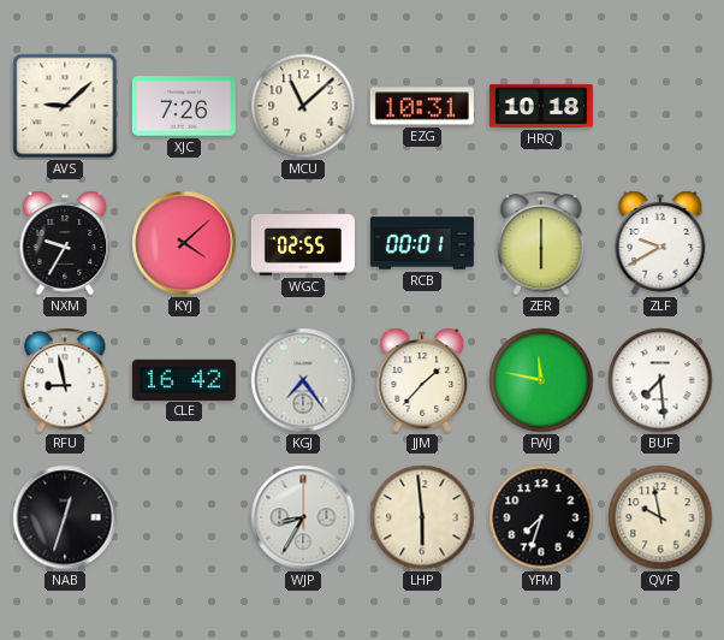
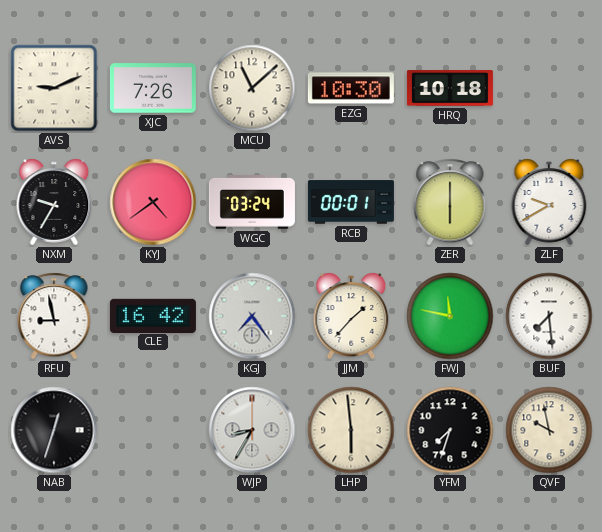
AVS: 9:08 -> 9:11 (54, 88)
EZG: 10:31 -> 10:30 (351, 88)
KYJ: 4:08 -> 4:39 (153, 202)
WGC: 02:55 -> 03:24 (252, 203)
